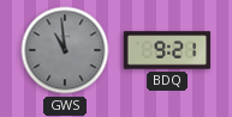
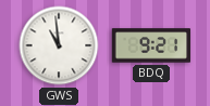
GWS dial: grey -> white (59, 45)
